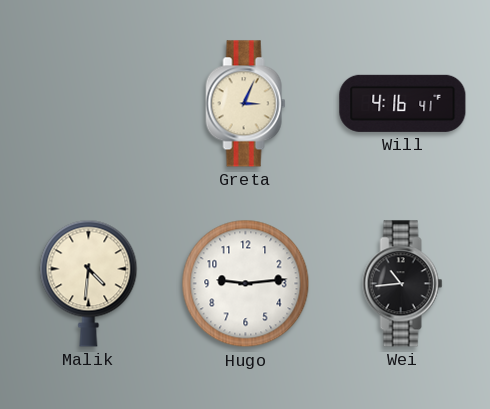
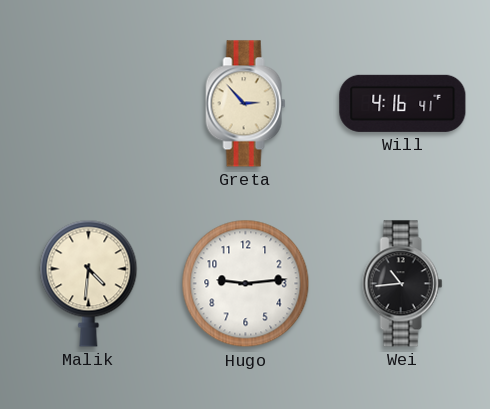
Greta: 3:04 -> 2:53 (246, 104)
